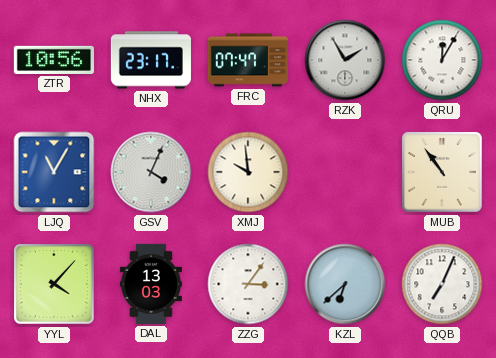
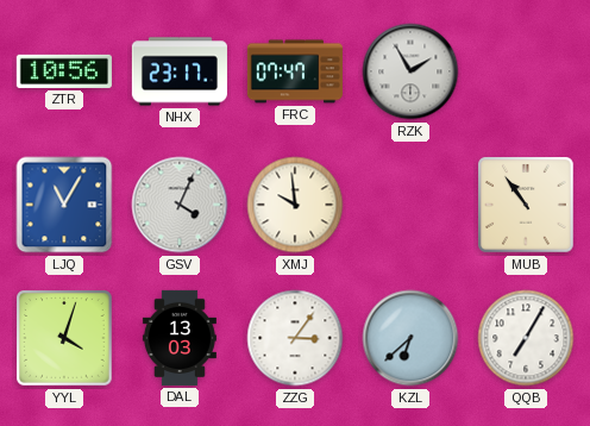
QRU: 12:05 -> none (442, 60)
YYL: 4:07 -> 4:03 (64, 338)
QQB: 7:04 -> 7:05 (526, 338)
